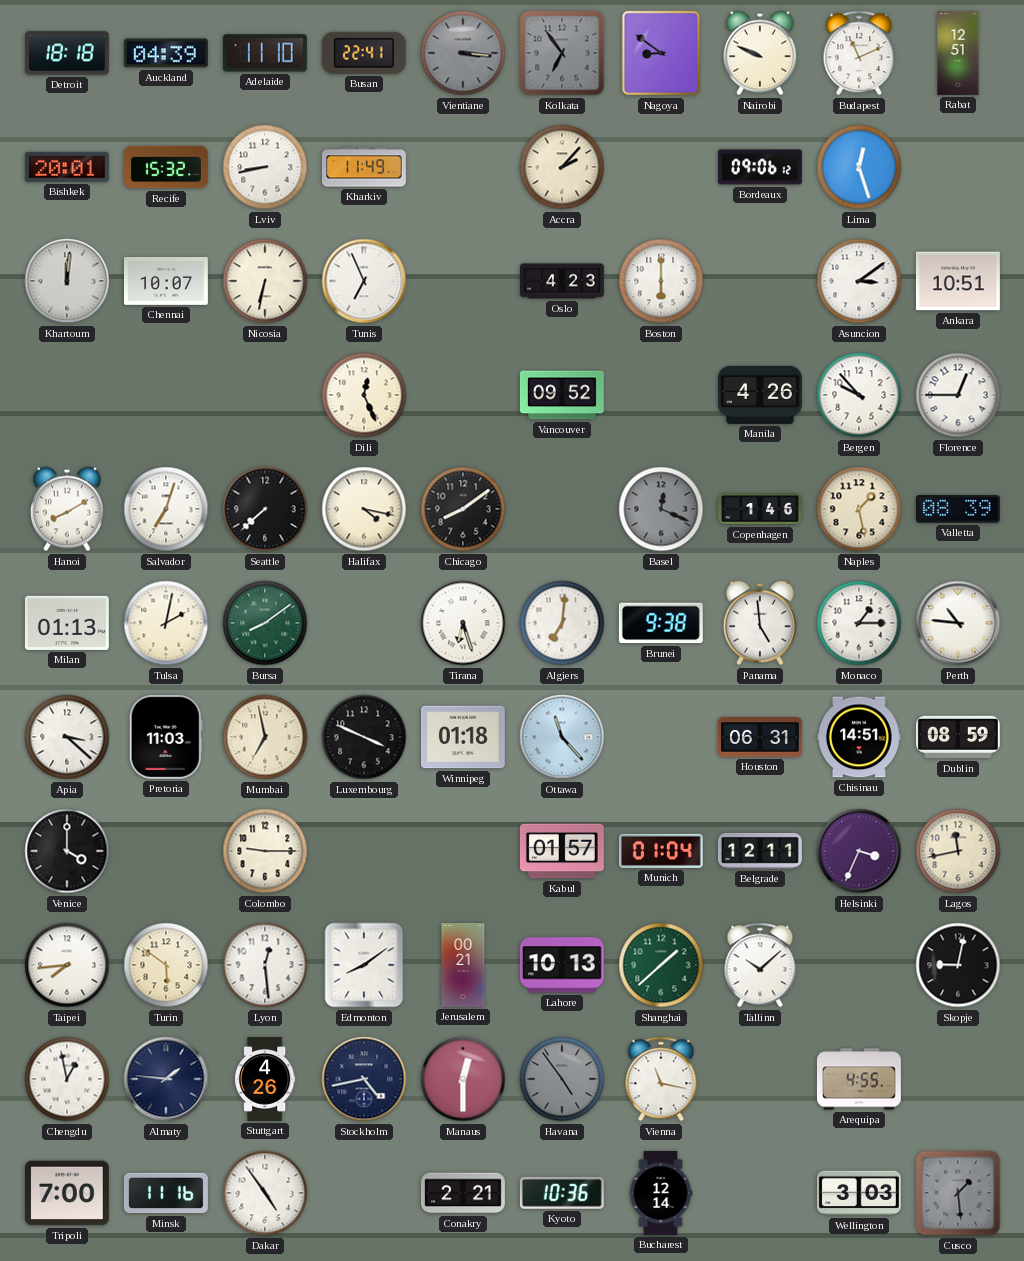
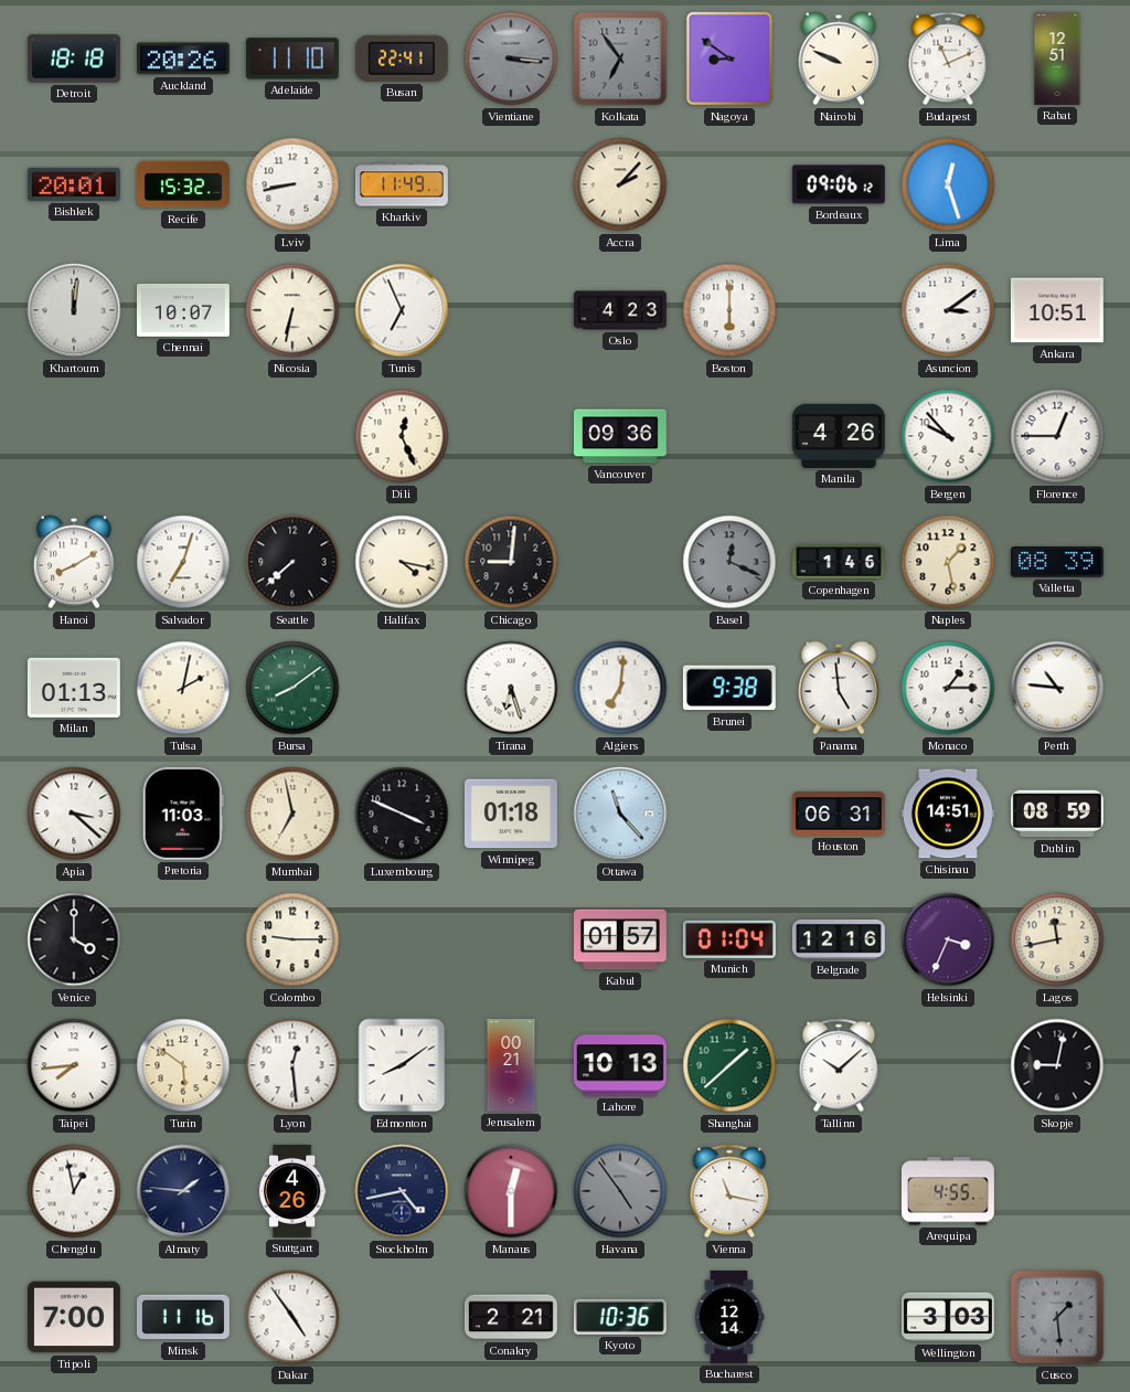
Auckland: 04:39 -> 20:26 (183, 59)
Vancouver: 09:52 -> 09:36 (620, 436)
Chicago: 8:09 -> 9:01 (511, 562)
Belgrade: 12:11 -> 12:16 (839, 941)
